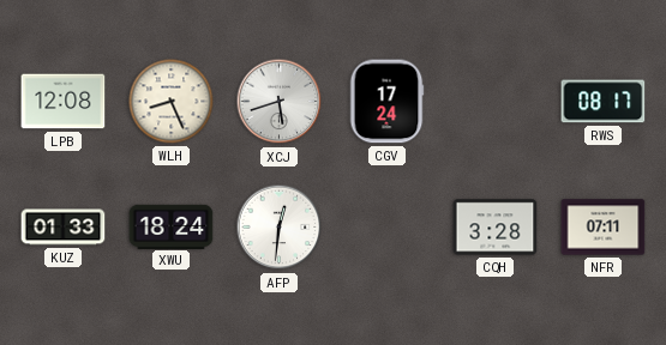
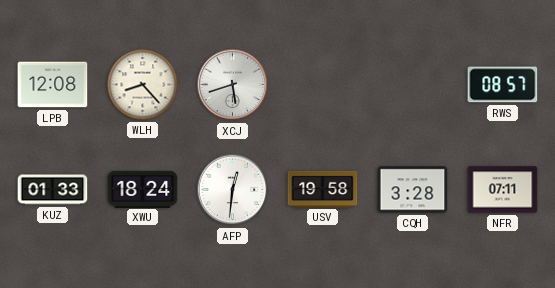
WLH: 8:26 -> 8:23 (143, 85)
CGV: 17:24 -> none (386, 102)
RWS: 08:17 -> 08:57 (503, 85)
USV: none -> 19:58 (323, 189)
